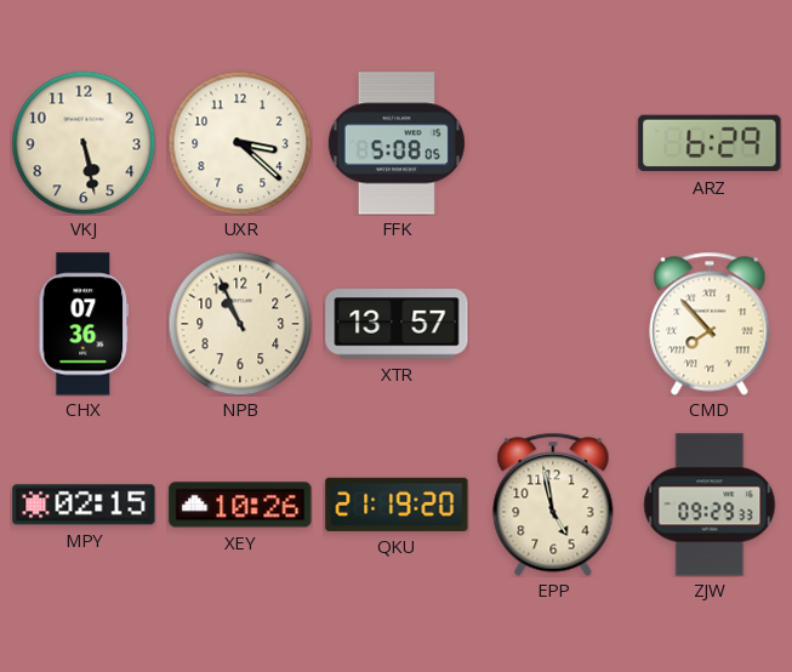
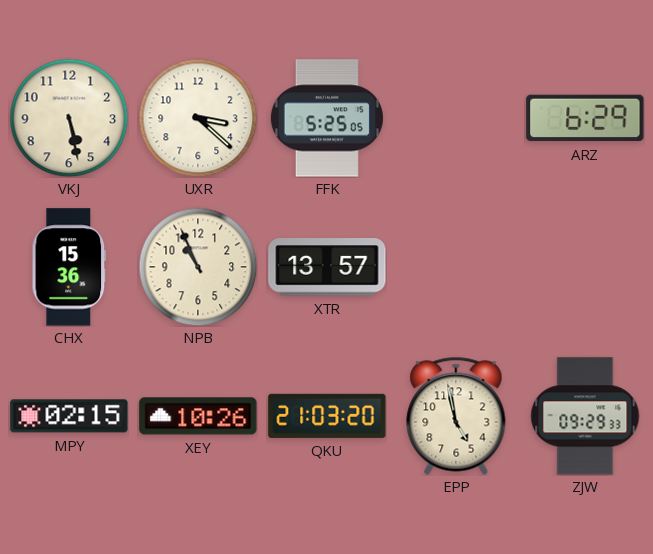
FFK: 5:08 -> 5:25 (327, 118)
CHX: 07:36 -> 15:36 (69, 267)
CMD: 7:53 -> none (710, 324)
QKU: 21:19 -> 21:03 (327, 416)
